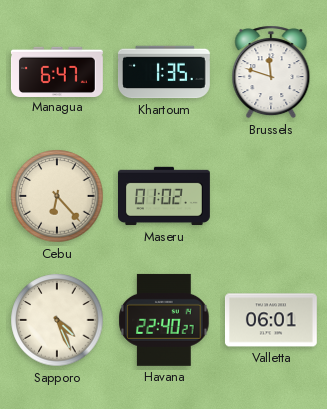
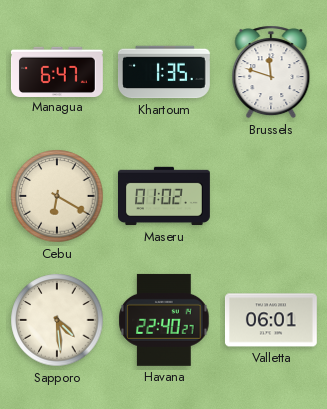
Cebu: 6:23 -> 6:20 (57, 196)
Sapporo: 4:26 -> 4:29 (57, 320)
